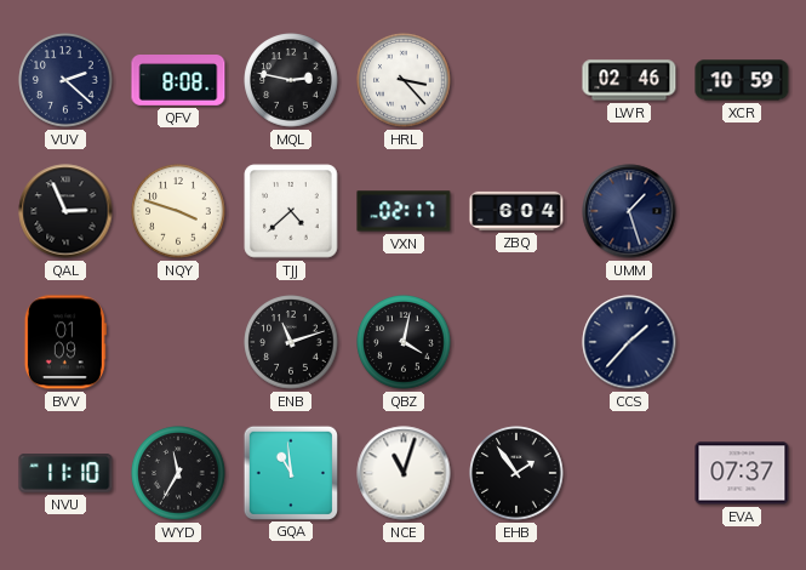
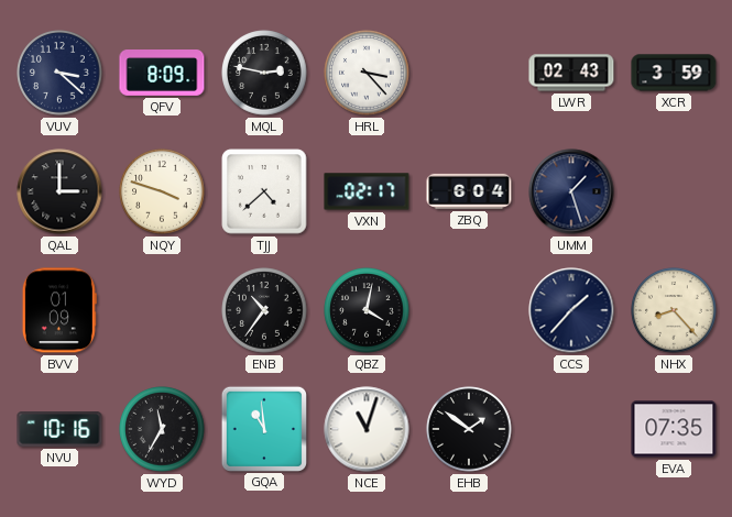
VUV: 2:22 -> 3:22 (59, 73)
QFV: 8:08 -> 8:09 (162, 74)
LWR: 02:46 -> 02:43 (571, 73)
XCR: 10:59 -> 3:59 (674, 73)
QAL: 2:56 -> 3:00 (59, 191)
ENB: 11:12 -> 10:36 (264, 310)
NHX: none -> 8:23 (674, 310)
NVU: 11:10 -> 10:16 (59, 430)
EHB: 1:54 -> 1:51 (469, 429)
EVA: 07:37 -> 07:35 (674, 429)
